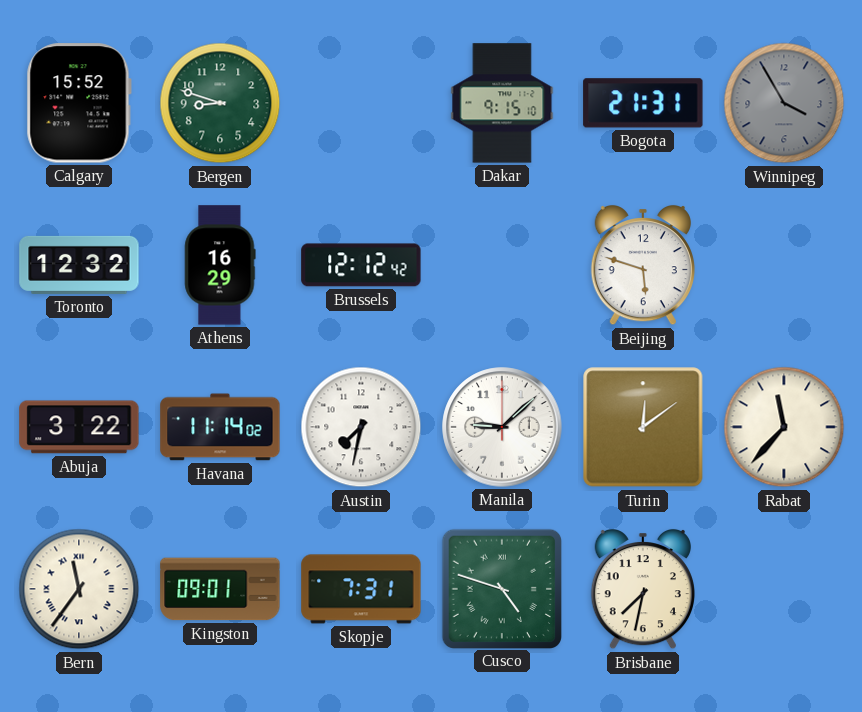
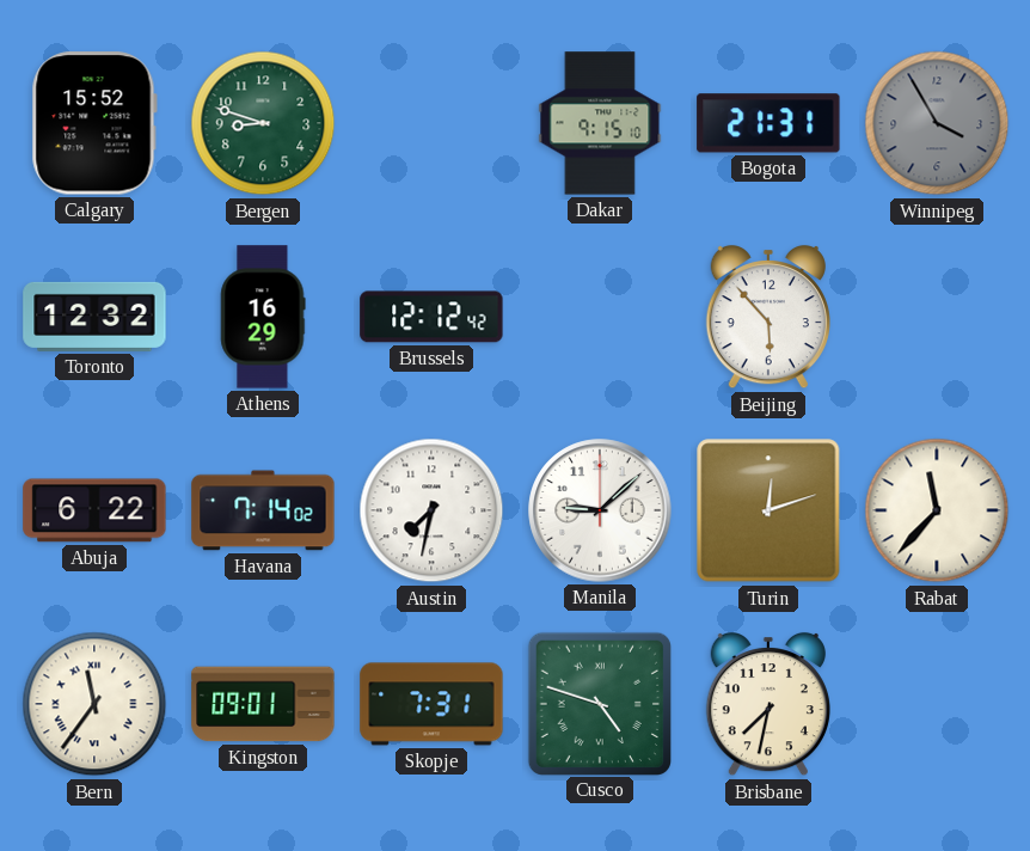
Beijing: 5:48 -> 5:53 (768, 317)
Abuja: 3:22 -> 6:22 (94, 510)
Havana: 11:14 -> 7:14 (263, 510)
Turin: 12:09 -> 12:12 (768, 510)
